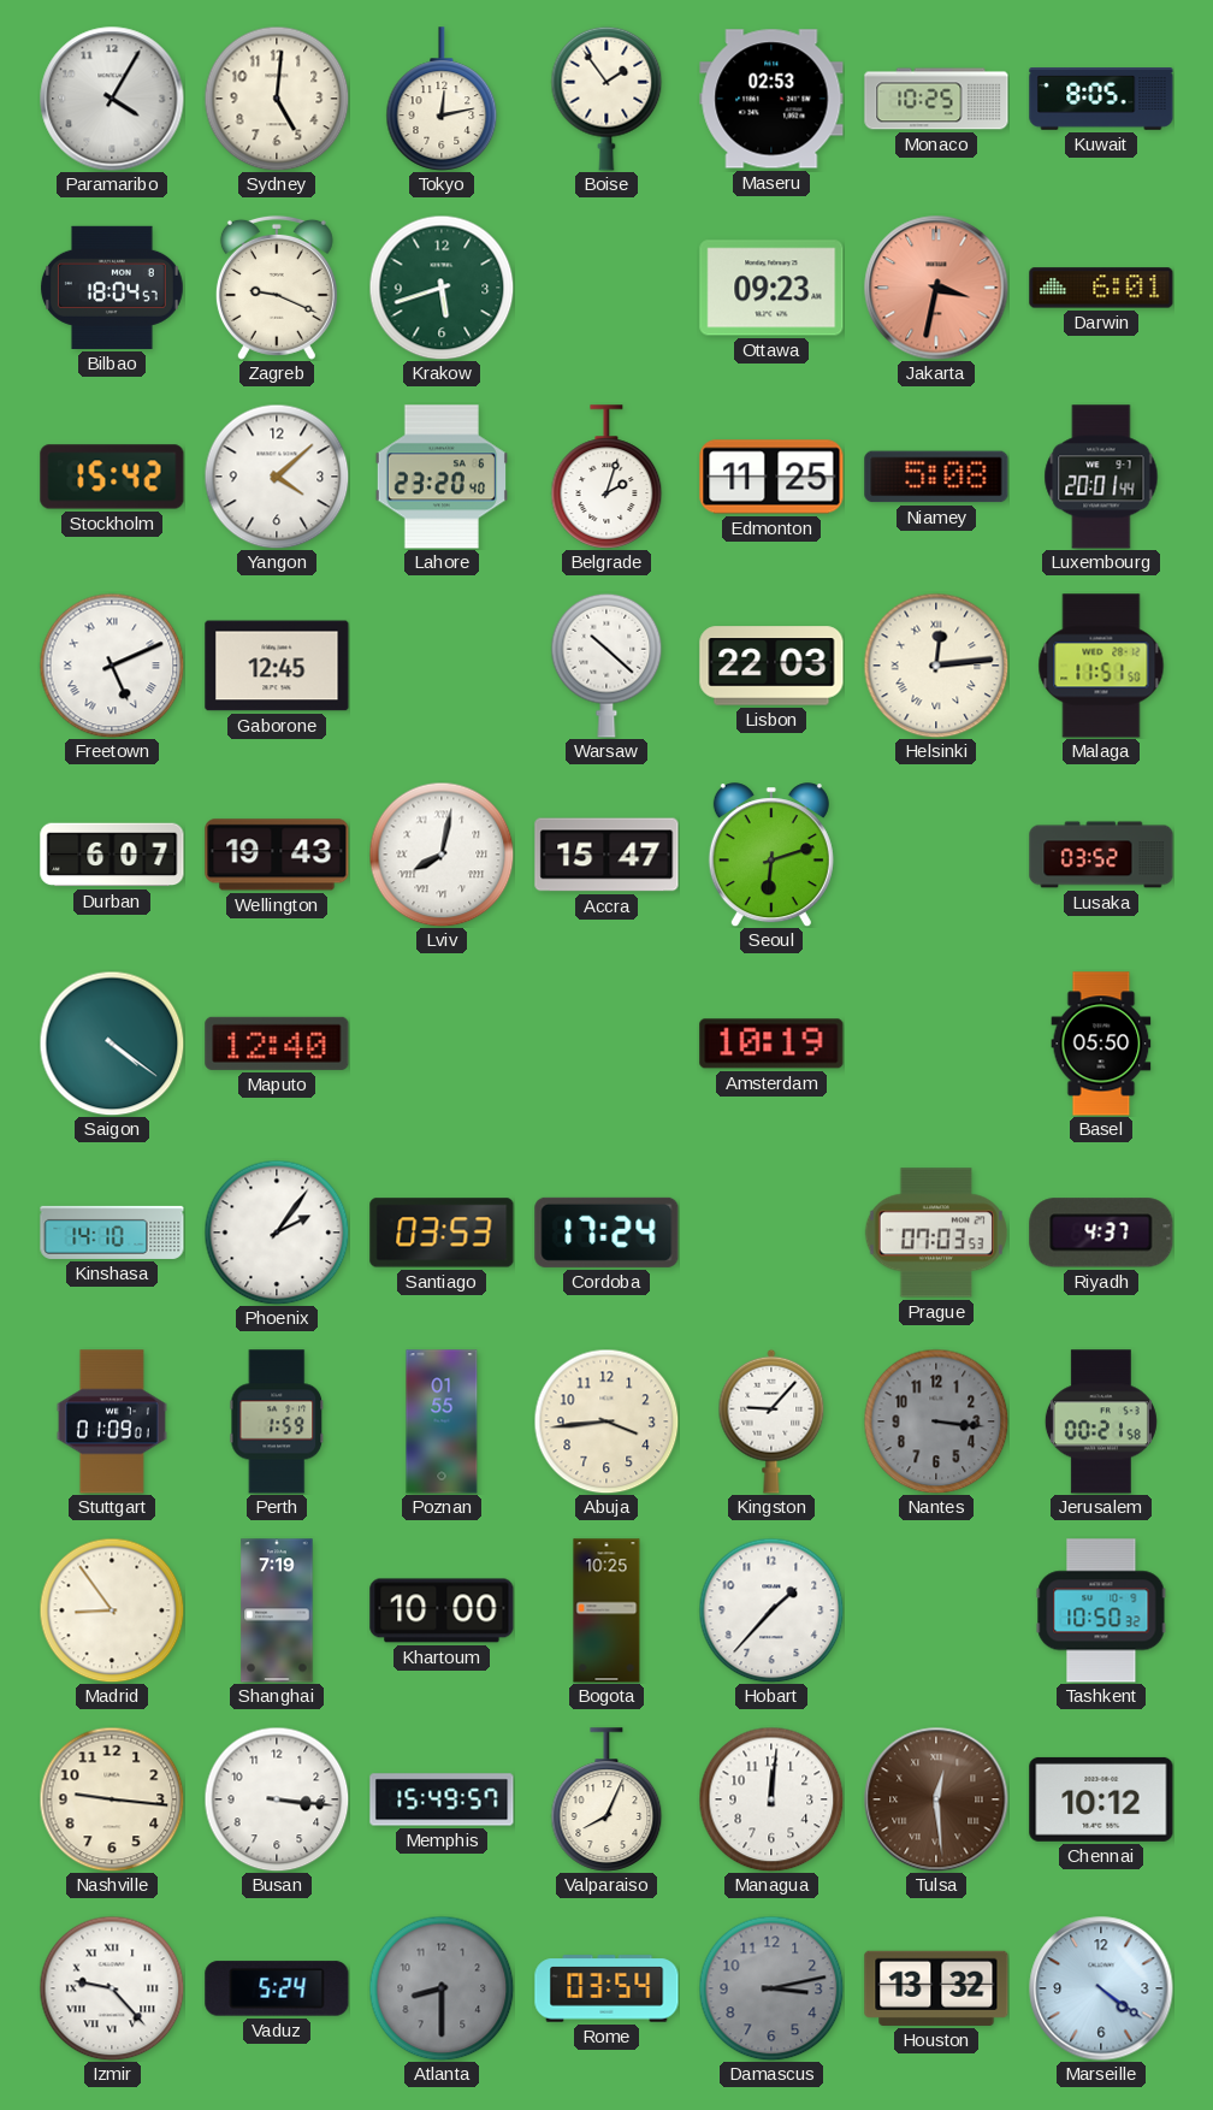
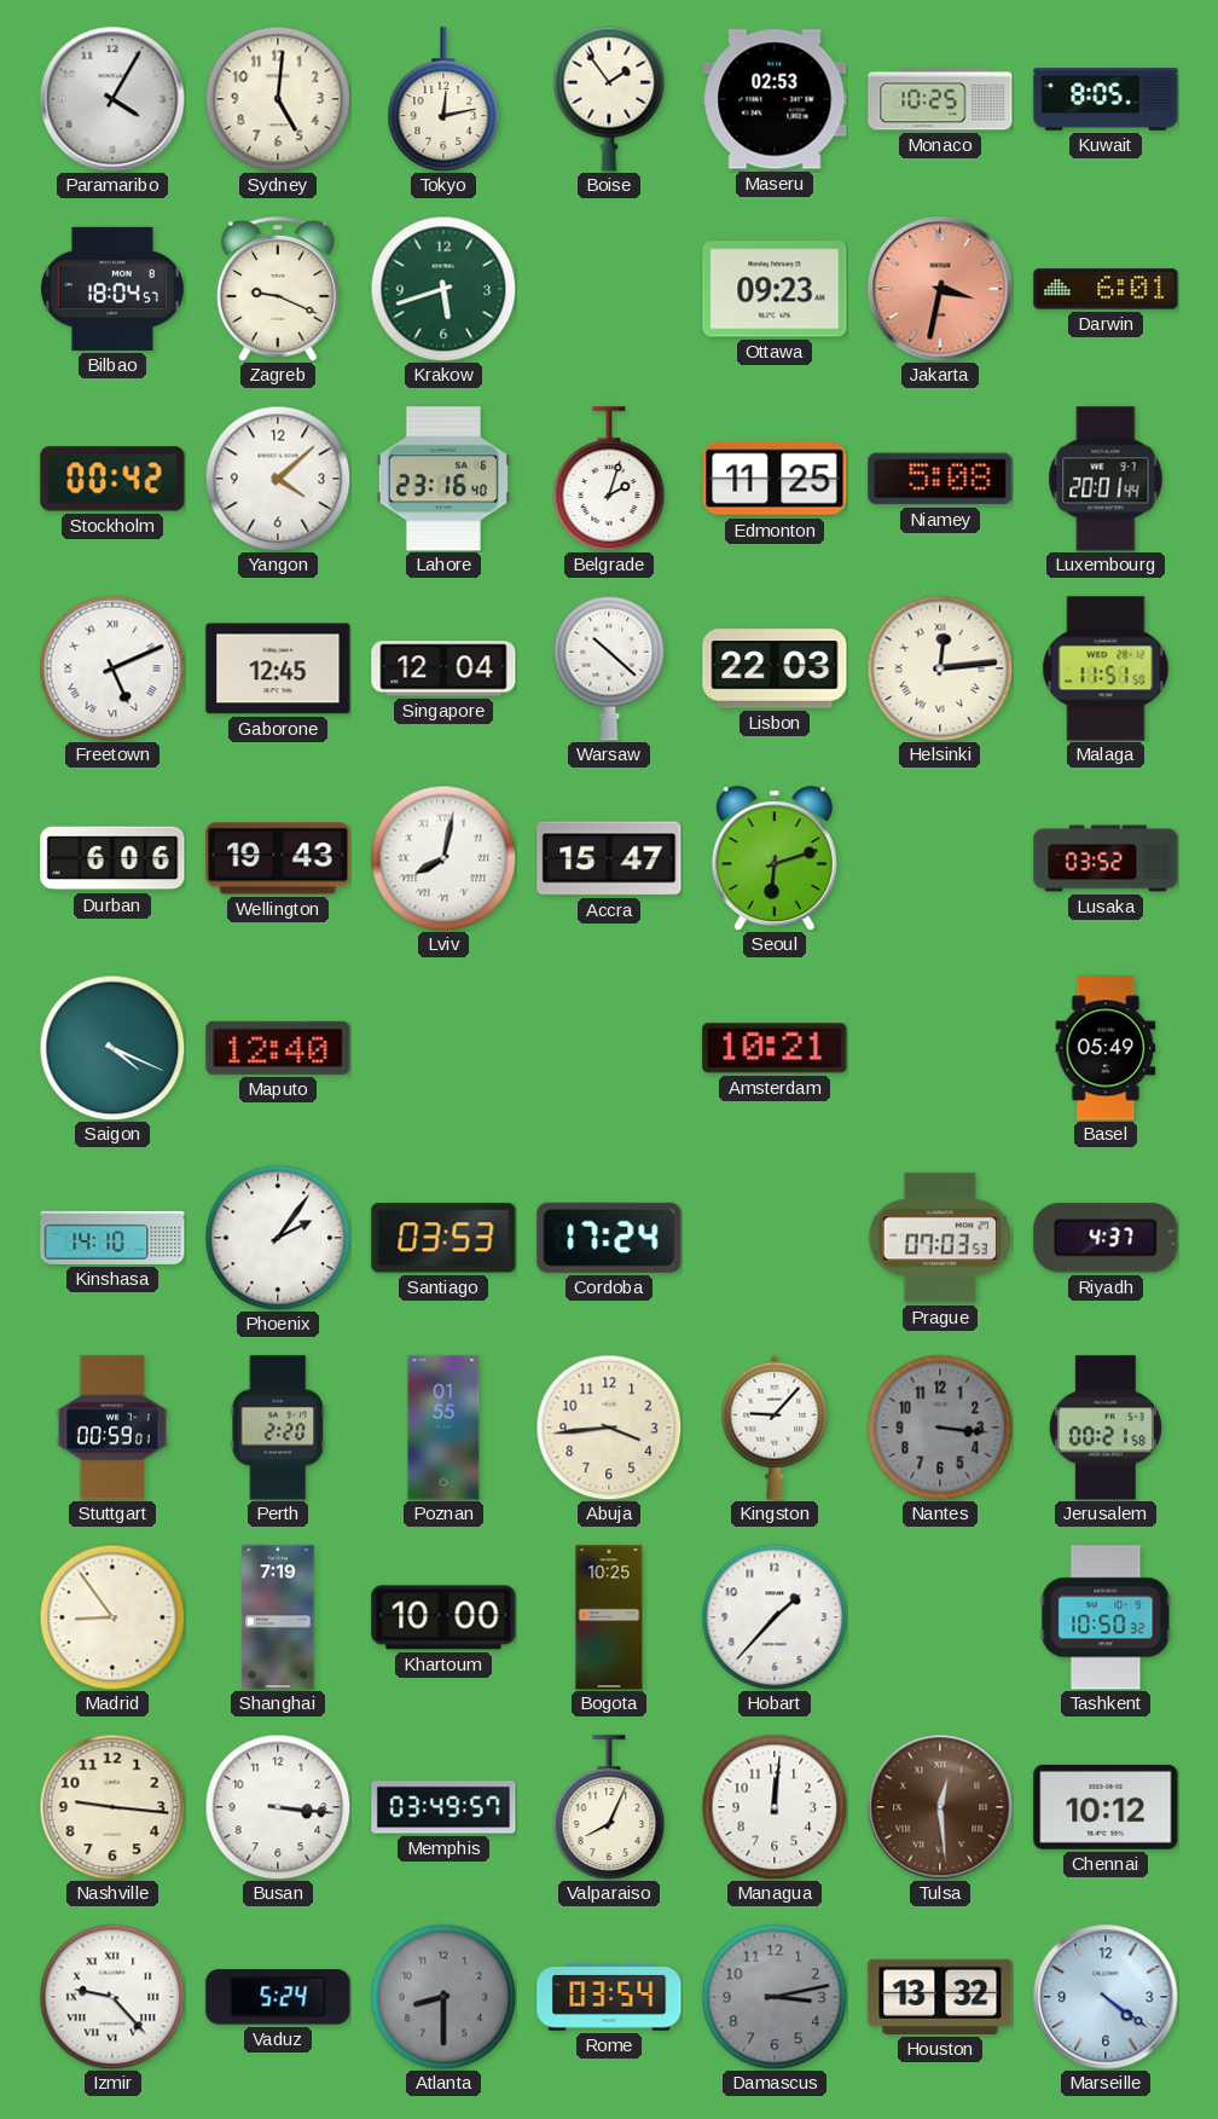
Stockholm: 15:42 -> 00:42 (112, 479)
Lahore: 23:20 -> 23:16 (443, 479)
Singapore: none -> 12:04 (443, 668)
Durban: 6:07 -> 6:06 (112, 858)
Saigon: 4:21 -> 4:19 (112, 1048)
Amsterdam: 10:19 -> 10:21 (775, 1048)
Basel: 05:50 -> 05:49 (1106, 1048)
Stuttgart: 01:09 -> 00:59 (112, 1428)
Perth: 1:59 -> 2:20 (278, 1428)
Memphis: 15:49 -> 03:49 (443, 1807)
